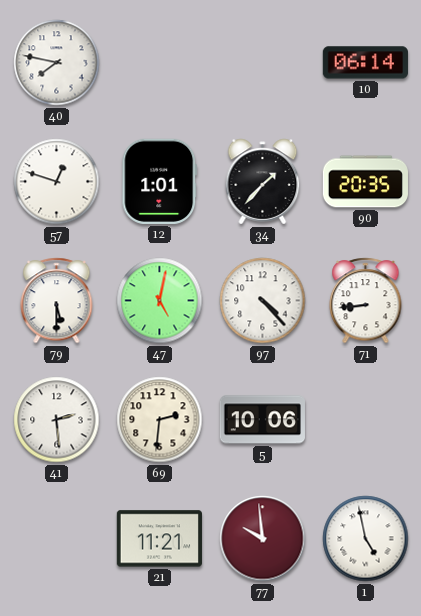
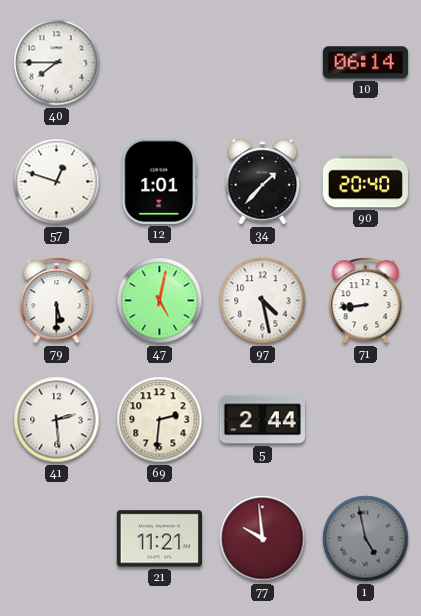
40: 7:47 -> 7:45 (57, 63)
90: 20:35 -> 20:40 (365, 182)
97: 4:23 -> 4:28 (263, 301)
5: 10:06 -> 2:44 (262, 420)
1 dial: white -> grey (366, 539)
